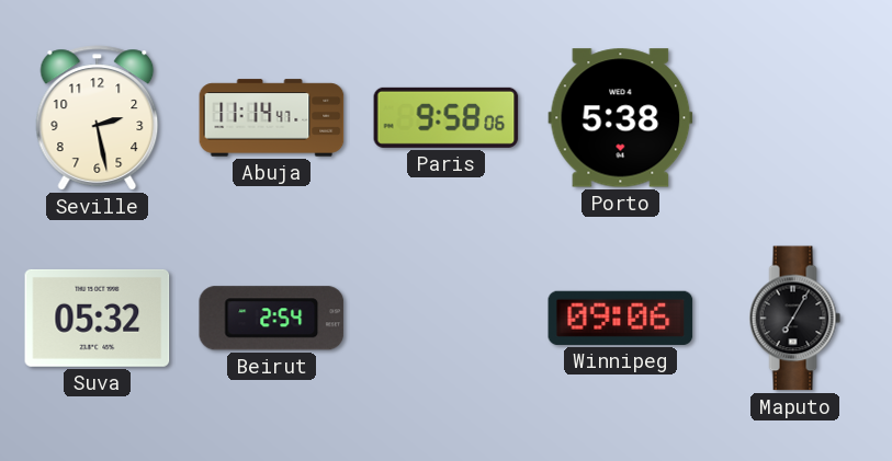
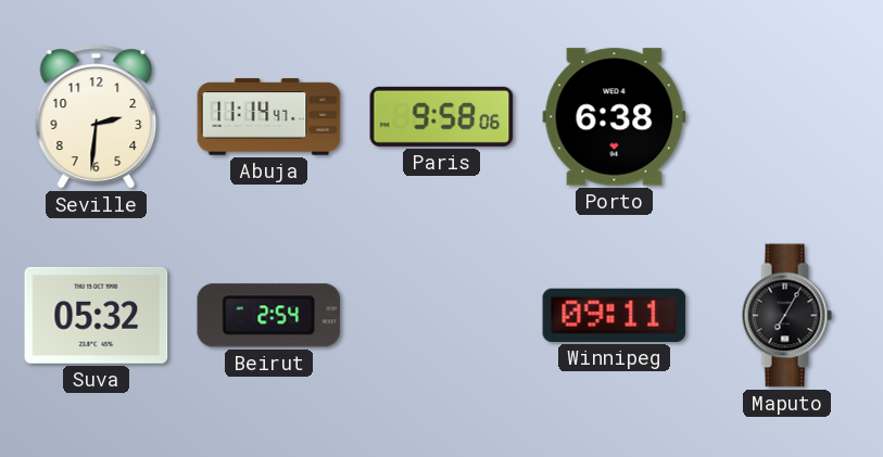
Seville: 2:28 -> 2:31 (97, 117)
Porto: 5:38 -> 6:38 (615, 117)
Winnipeg: 09:06 -> 09:11 (615, 315)
